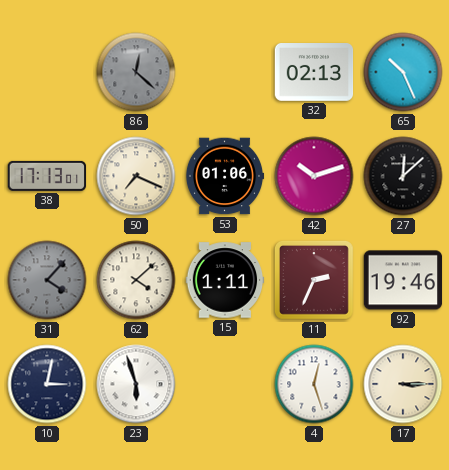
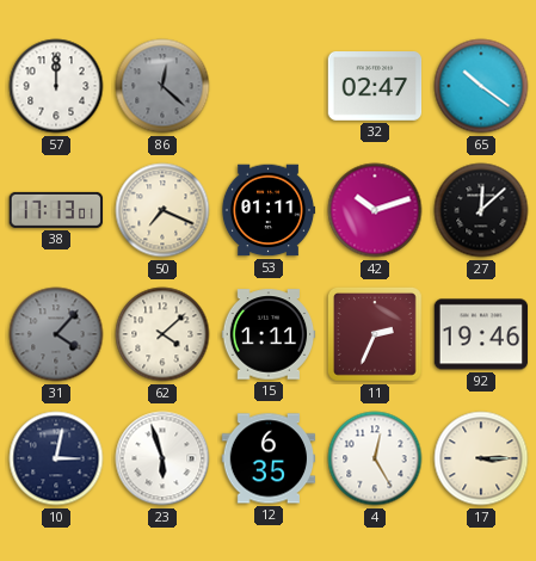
57: none -> 12:00 (56, 86)
32: 02:13 -> 02:47 (375, 87)
65: 10:26 -> 10:21 (481, 86)
53: 01:06 -> 01:11 (269, 210)
12: none -> 6:35 (269, 458)
4: 12:27 -> 12:25 (375, 458)
